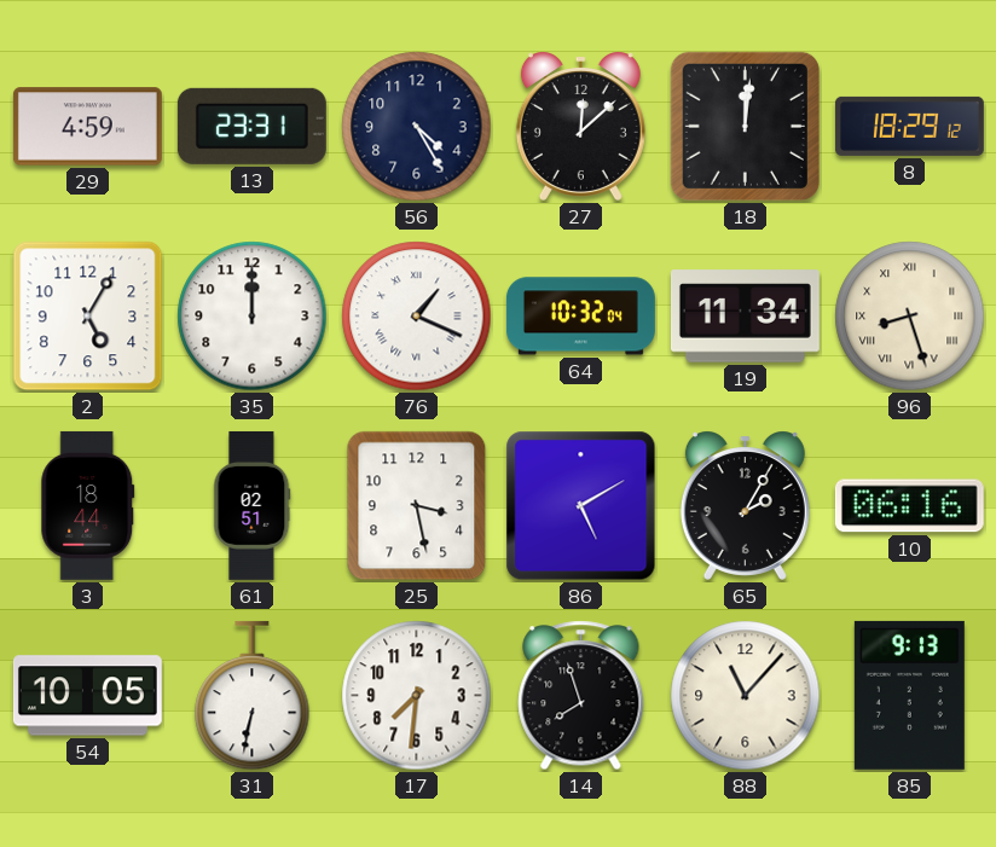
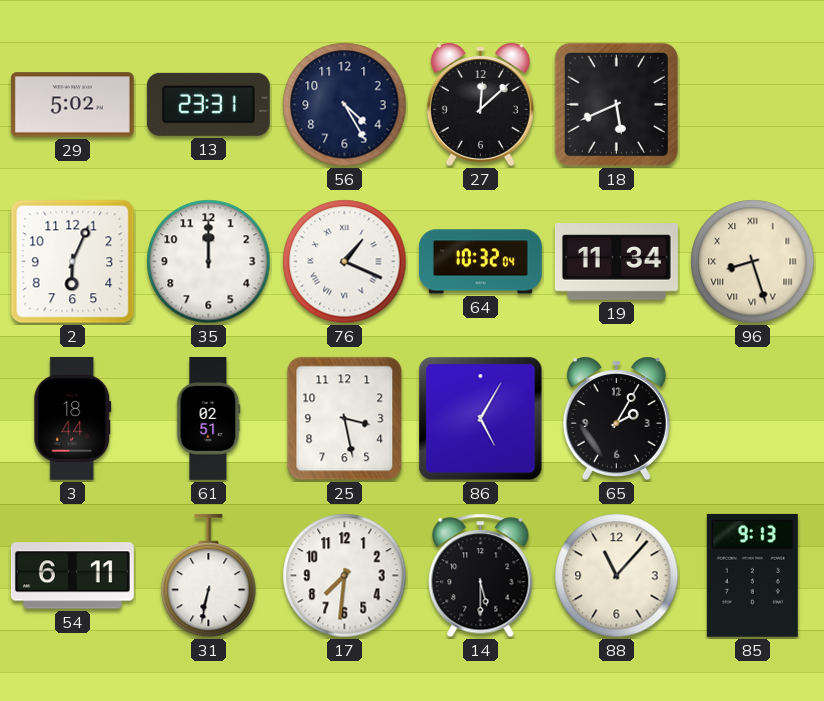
29: 4:59 -> 5:02 (72, 105)
18: 12:01 -> 5:41 (616, 104)
8: 18:29 -> none (909, 126)
2: 5:05 -> 6:04 (73, 262)
86: 5:10 -> 5:05 (481, 419)
10: 06:16 -> none (909, 506)
54: 10:05 -> 6:11 (72, 576)
14: 7:57 -> 5:30 (481, 576)
